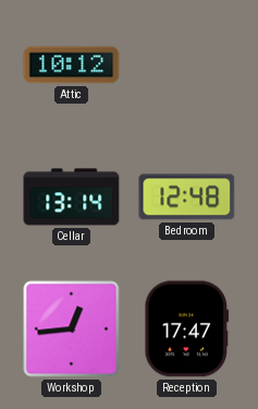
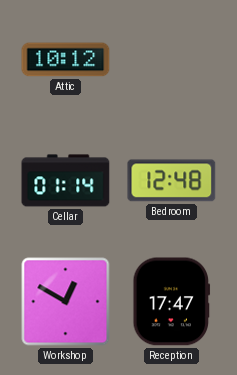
Cellar: 13:14 -> 01:14 (66, 181)
Workshop: 12:44 -> 12:50 (66, 302)
